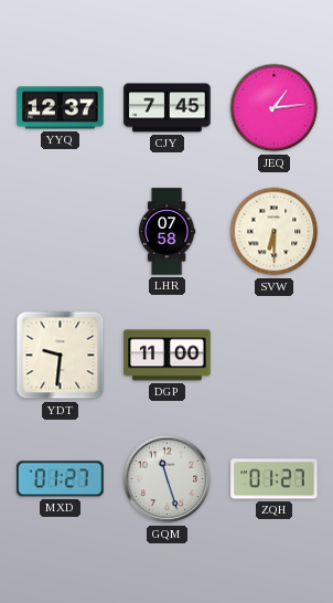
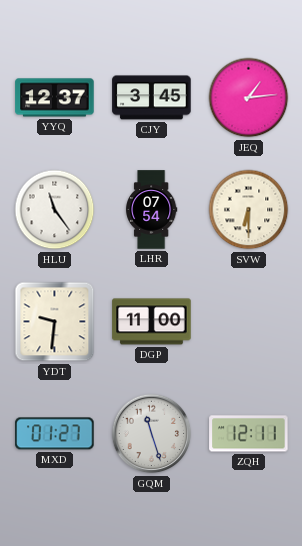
CJY: 7:45 -> 3:45 (152, 98)
HLU: none -> 11:24 (55, 210)
LHR: 07:58 -> 07:54 (151, 210)
ZQH: 01:27 -> 12:11 (249, 434)
